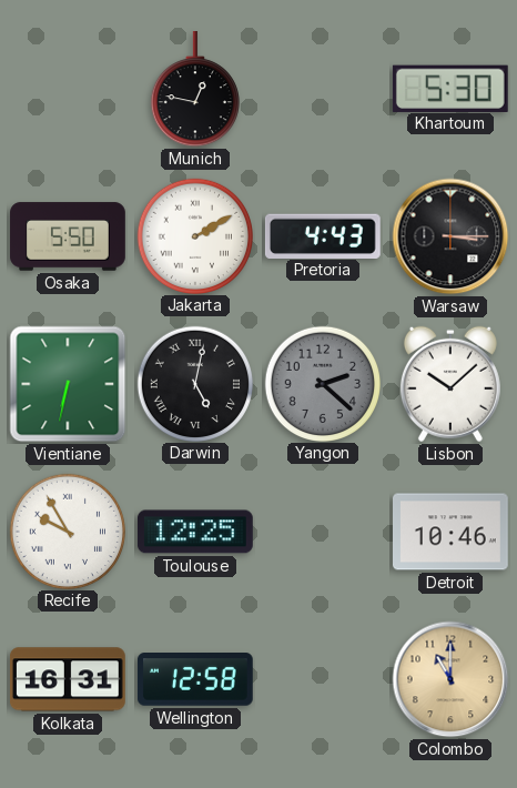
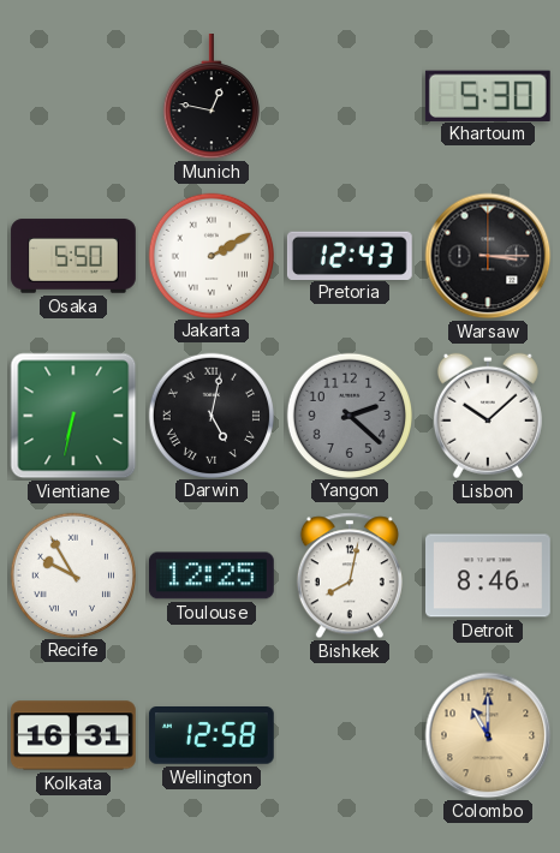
Pretoria: 4:43 -> 12:43 (350, 255)
Bishkek: none -> 8:02 (350, 575)
Detroit: 10:46 -> 8:46 (489, 575)
